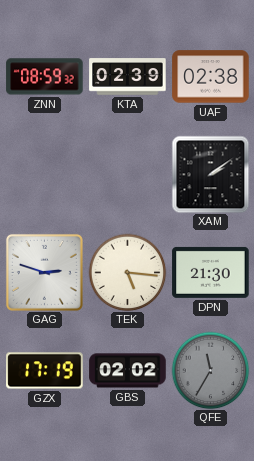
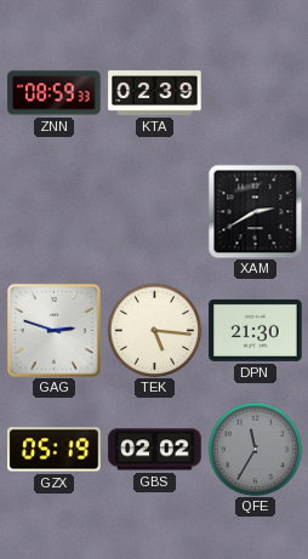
ZNN: 08:59:32 -> 08:59:33 (55, 93)
UAF: 02:38 -> none (211, 77)
XAM: 2:09 -> 2:40 (255, 211)
GZX: 17:19 -> 05:19 (55, 450)
